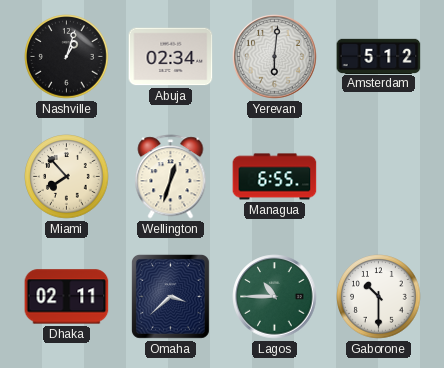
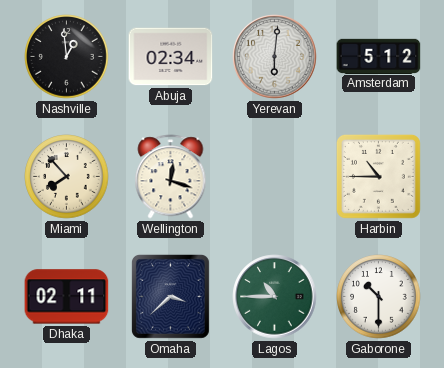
Nashville: 1:03 -> 12:59 (67, 57)
Wellington: 12:33 -> 12:18 (171, 177)
Managua: 6:55 -> none (275, 177)
Harbin: none -> 10:45 (378, 176)
